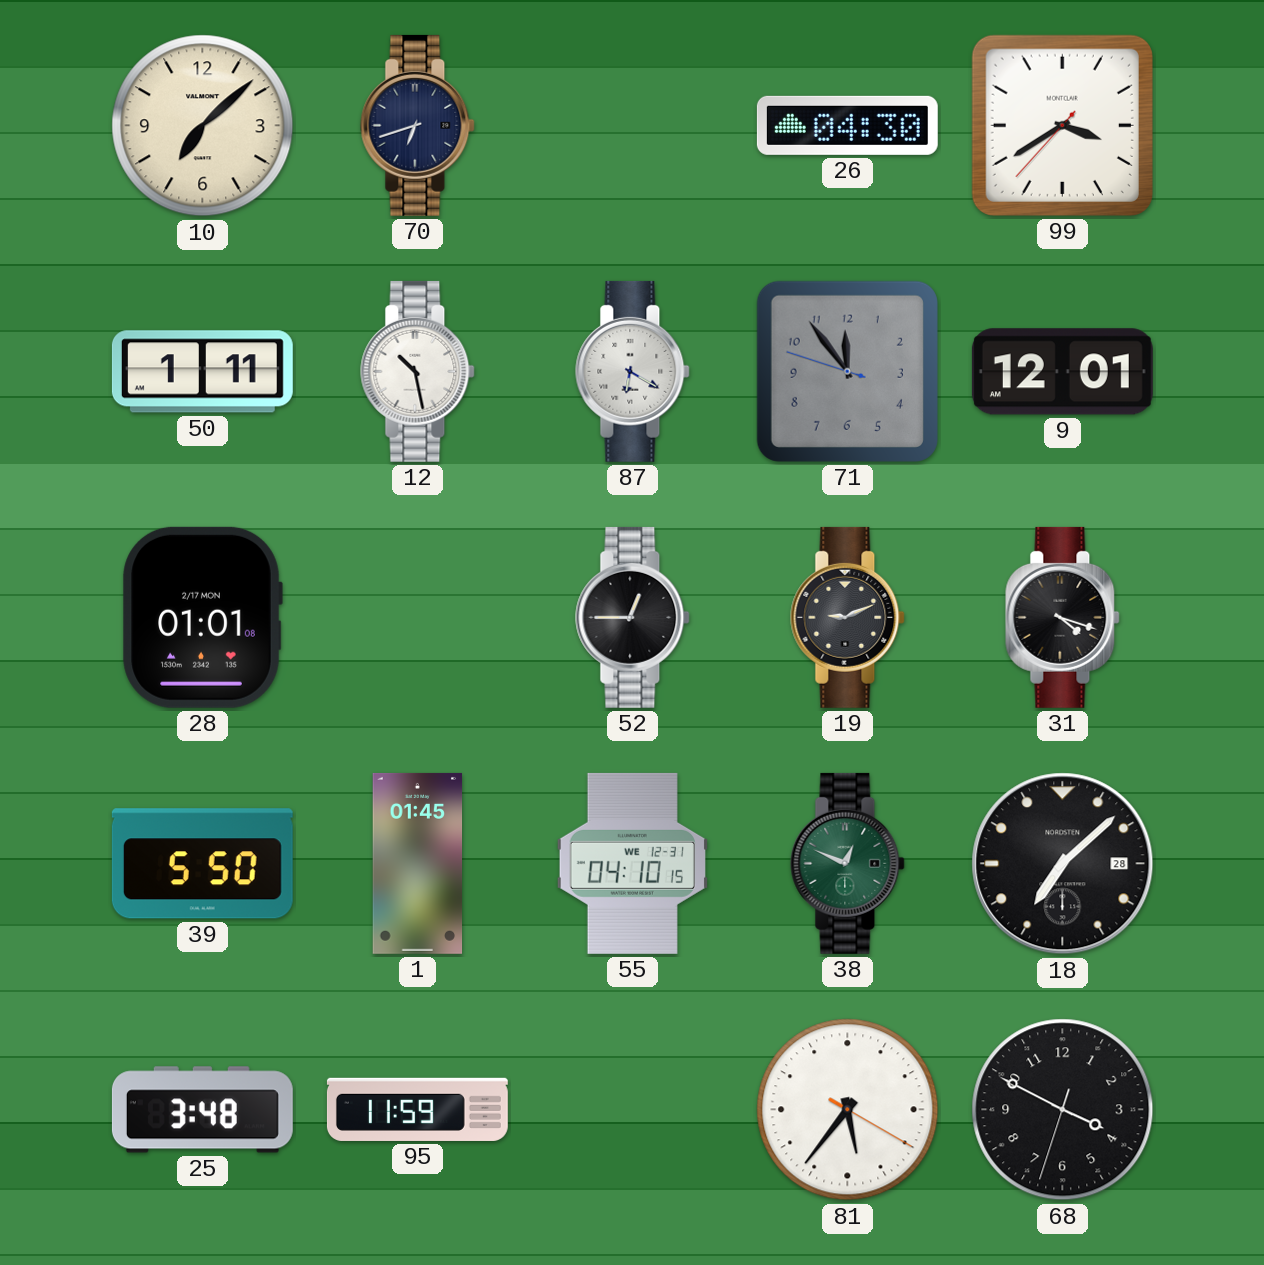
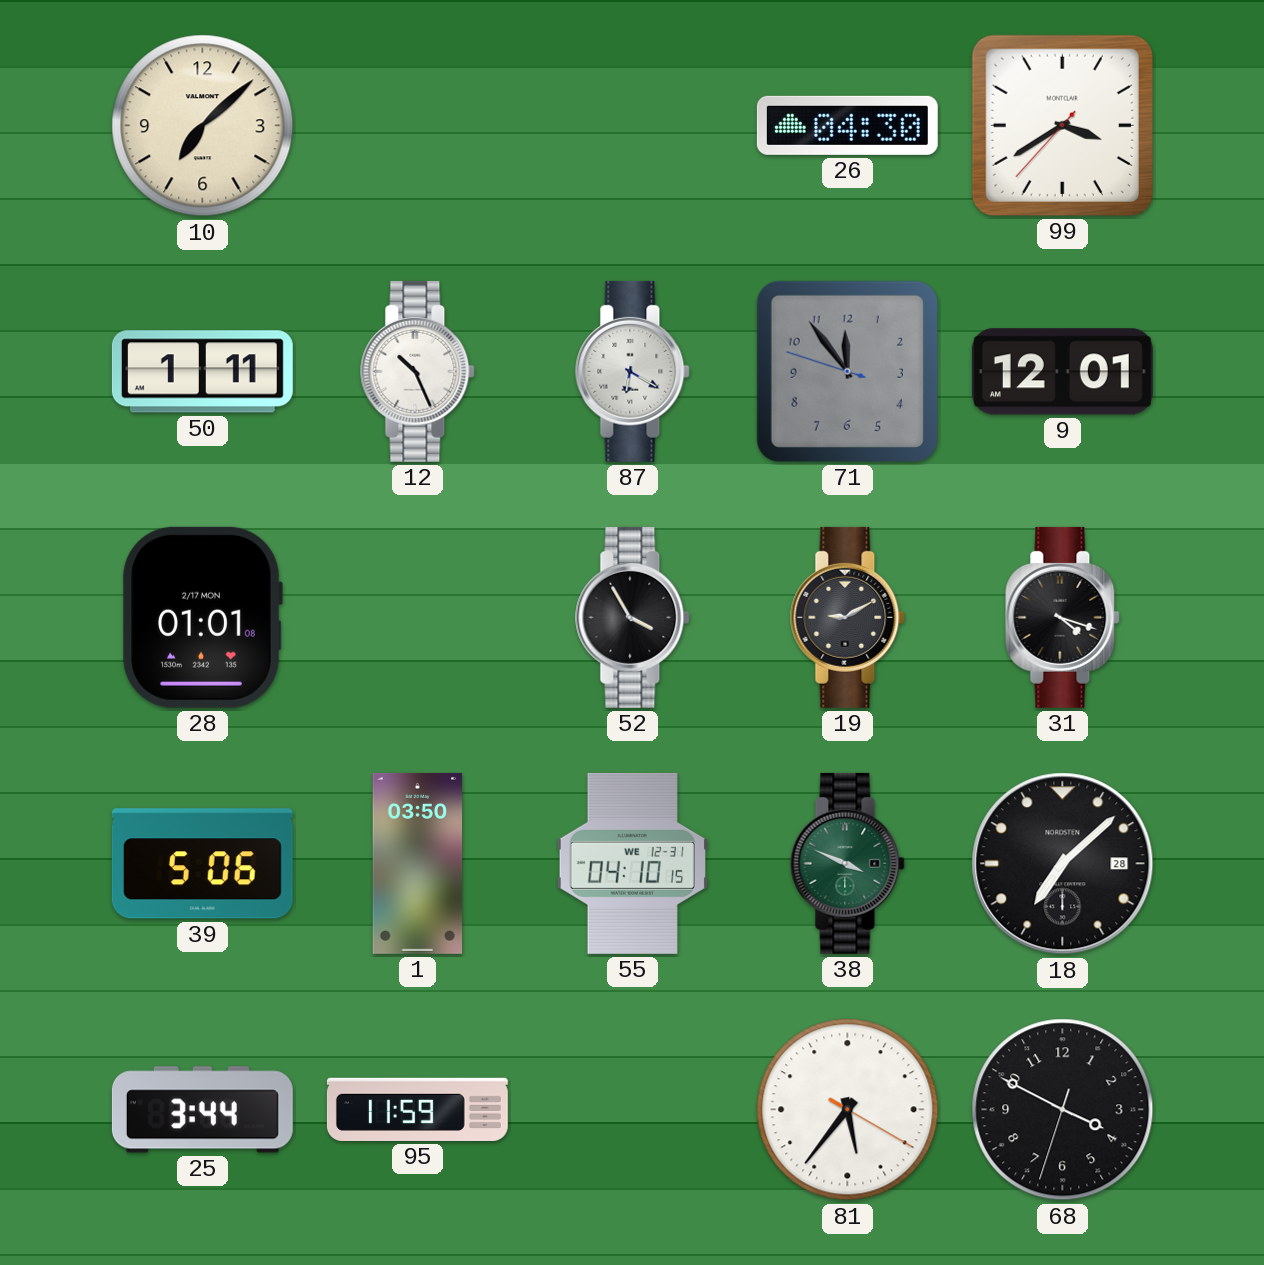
70: 6:42 -> none (418, 125)
12: 10:28 -> 10:26 (418, 371)
52: 12:45 -> 3:55 (633, 617)
19: 9:11 -> 9:10 (848, 617)
39: 5:50 -> 5:06 (202, 864)
1: 01:45 -> 03:50 (418, 863)
38: 12:49 -> 3:49 (848, 863)
25: 3:48 -> 3:44 (202, 1110)
